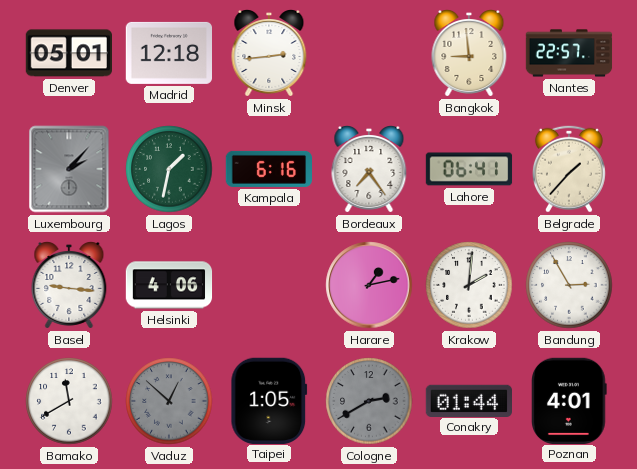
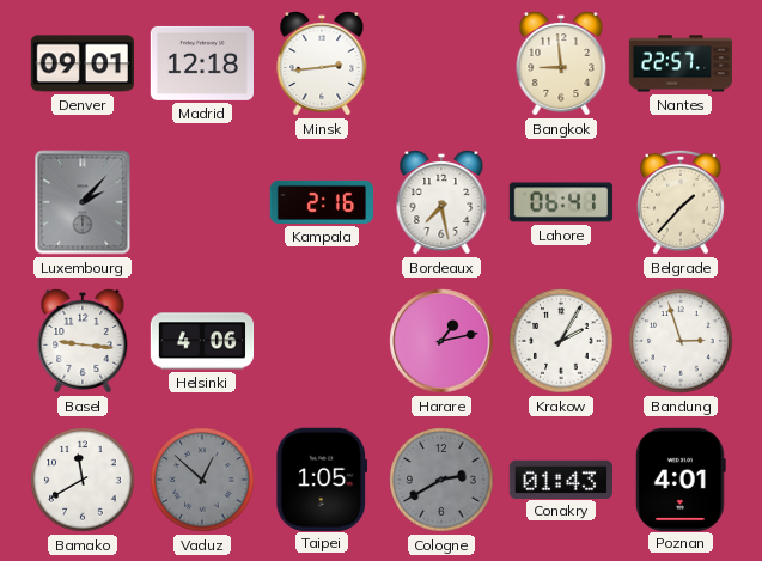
Denver: 05:01 -> 09:01 (81, 63)
Lagos: 1:32 -> none (169, 169)
Kampala: 6:16 -> 2:16 (322, 202)
Bordeaux: 7:24 -> 7:28 (441, 203)
Krakow: 2:01 -> 2:05 (561, 341)
Bandung: 2:55 -> 2:57 (681, 341)
Conakry: 01:44 -> 01:43 (560, 478)
